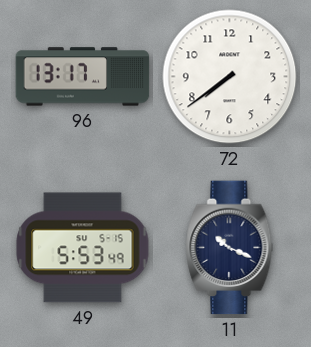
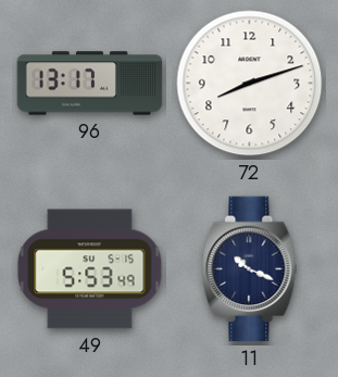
72: 7:39 -> 8:12 (250, 84)
